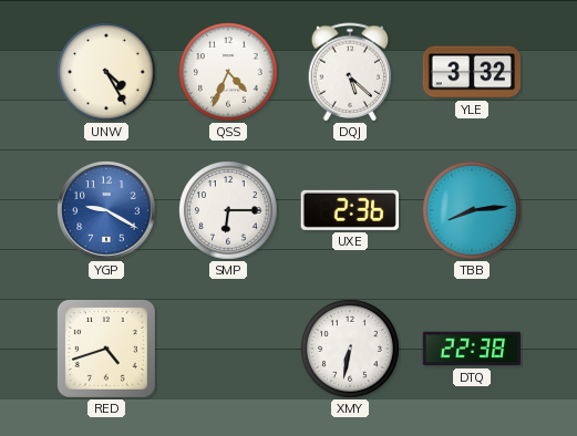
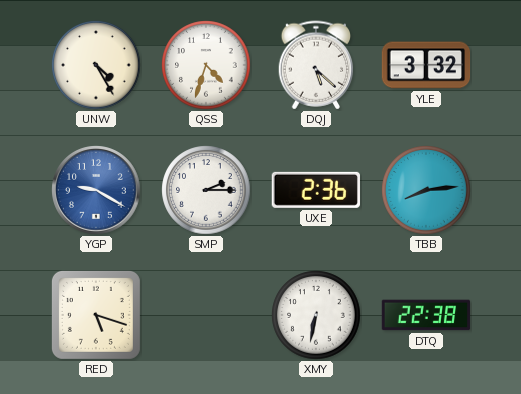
QSS: 4:34 -> 4:33 (206, 65)
SMP: 6:15 -> 2:15 (206, 190)
RED: 4:42 -> 5:18 (96, 315)
